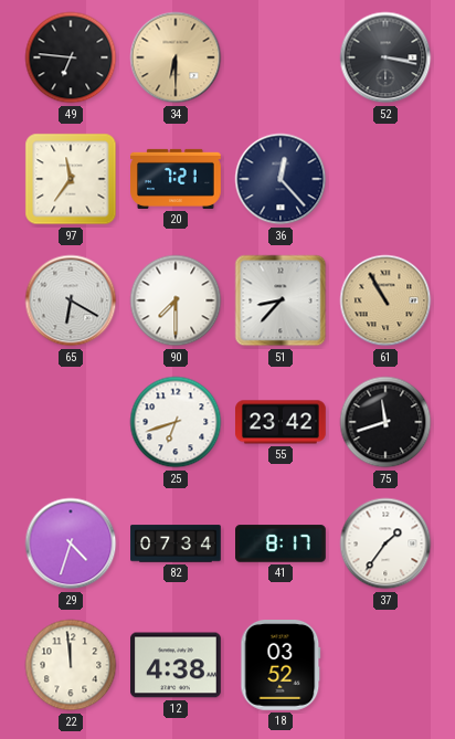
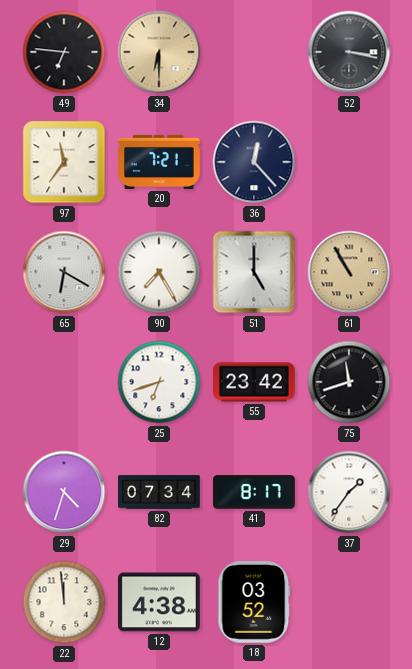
90: 7:30 -> 7:25 (159, 272)
51: 8:37 -> 5:00 (254, 272)
